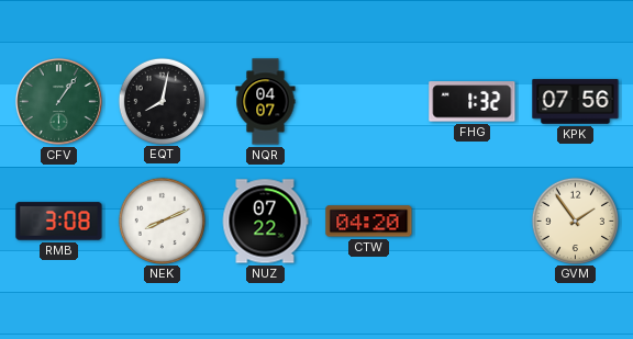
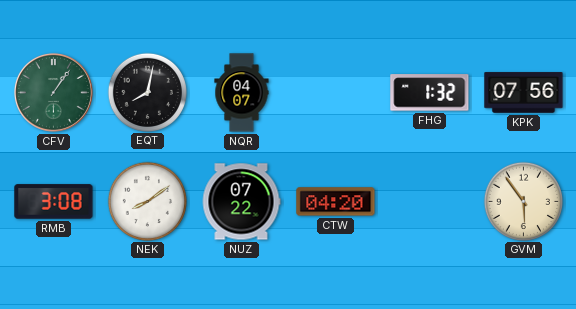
NEK: 8:11 -> 8:09 (147, 201)
GVM: 1:54 -> 5:54 (523, 201)
